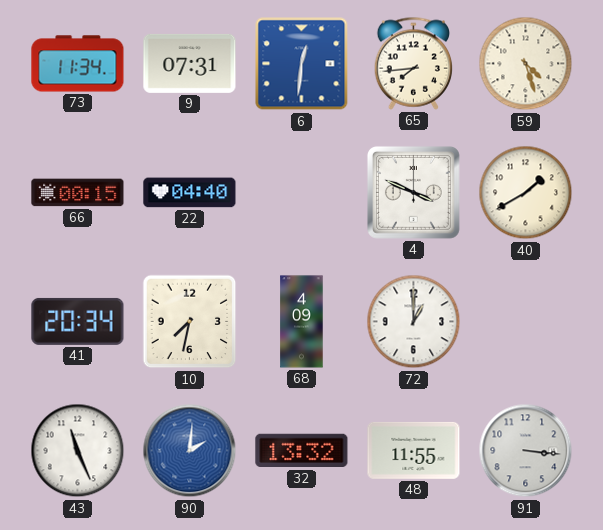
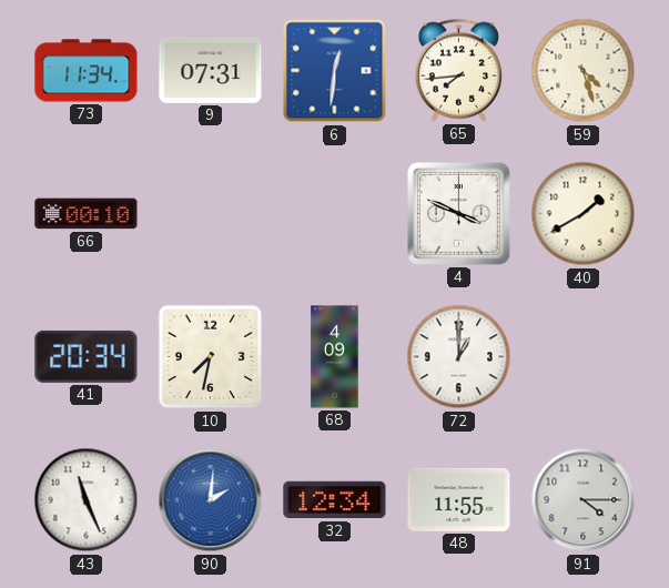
66: 00:15 -> 00:10 (87, 214)
22: 04:40 -> none (190, 193)
32: 13:32 -> 12:34 (335, 500)
91: 3:16 -> 4:15 (584, 500)
